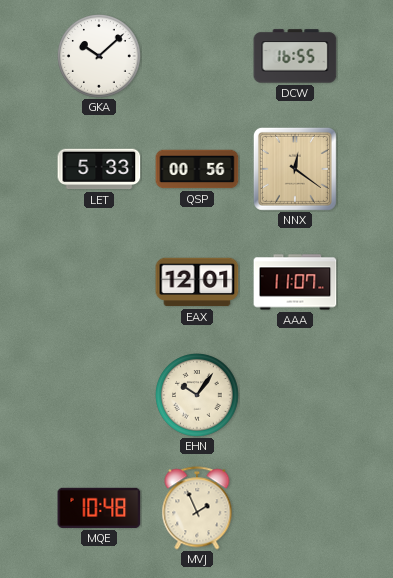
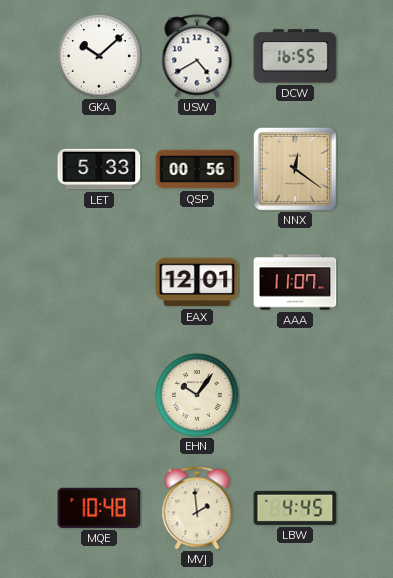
USW: none -> 4:40 (197, 56)
MVJ: 1:56 -> 1:59 (197, 508)
LBW: none -> 4:45 (295, 508)
